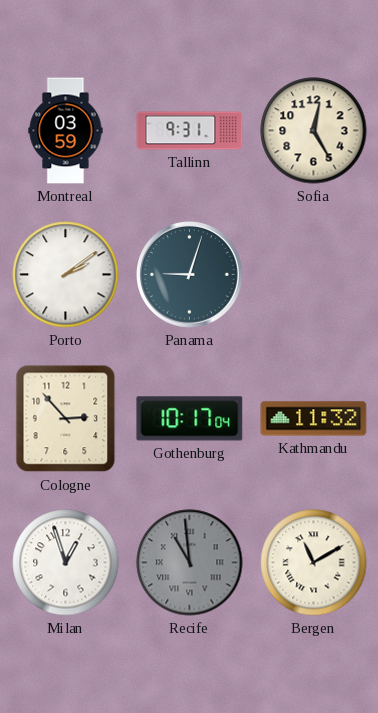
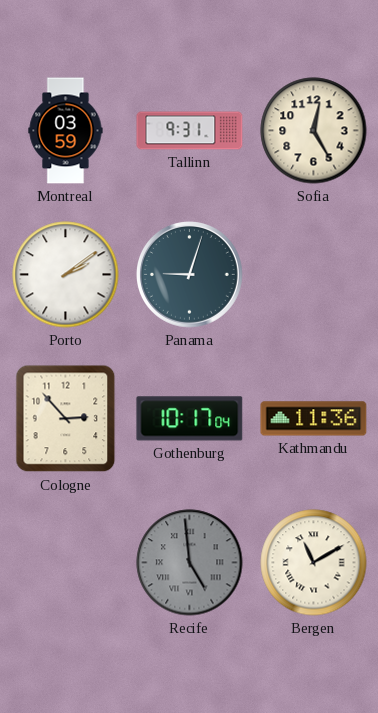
Kathmandu: 11:32 -> 11:36 (314, 419)
Milan: 12:57 -> none (66, 563)
Recife: 10:59 -> 4:59 (190, 563)
